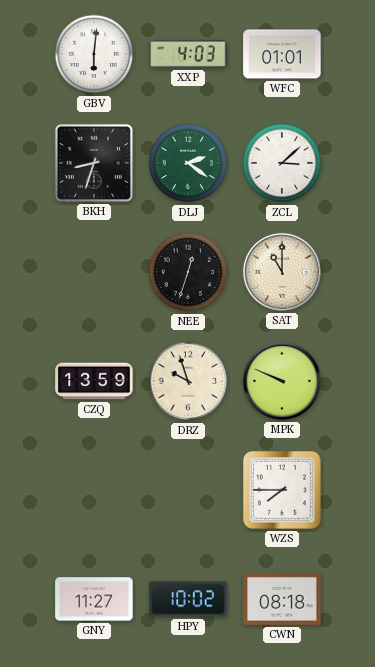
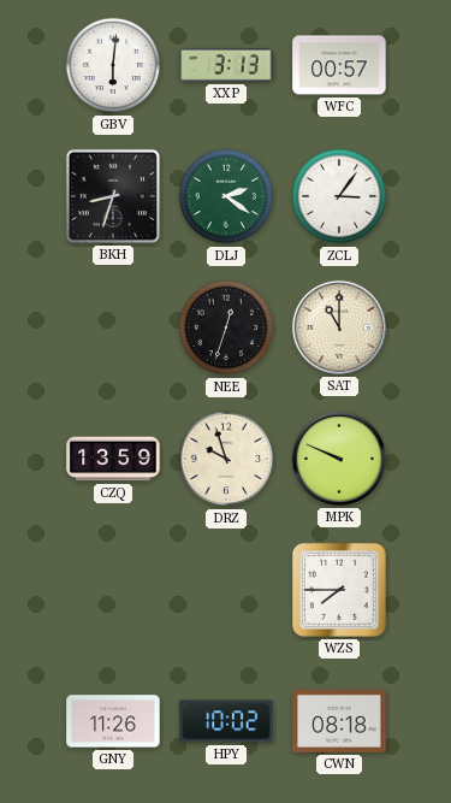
XXP: 4:03 -> 3:13 (226, 65)
WFC: 01:01 -> 00:57 (339, 65)
ZCL: 3:08 -> 3:06 (339, 196)
GNY: 11:27 -> 11:26 (113, 721)
